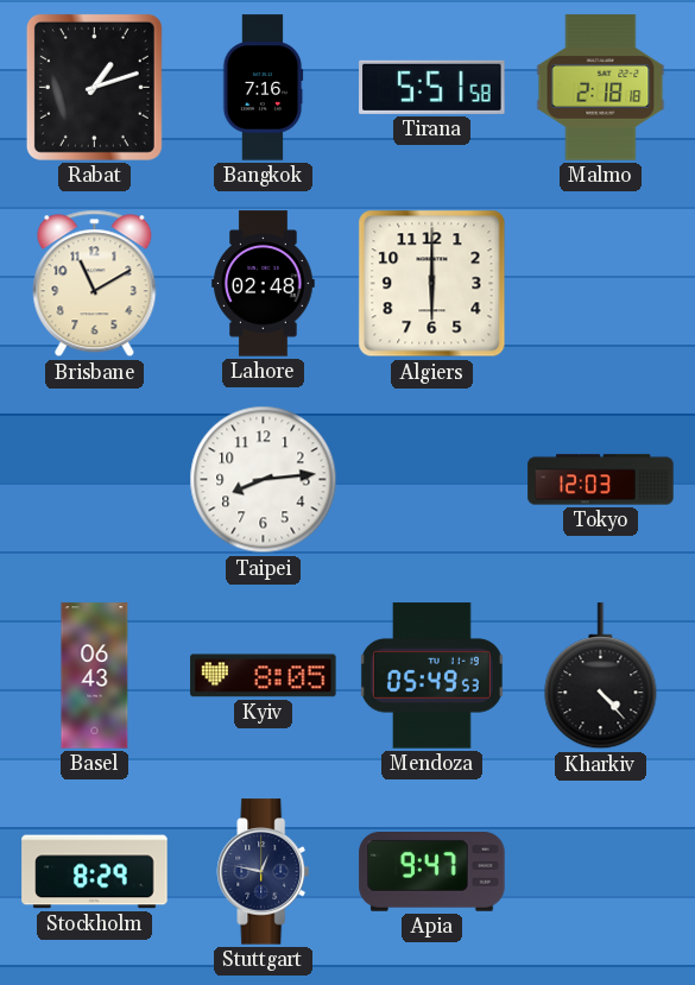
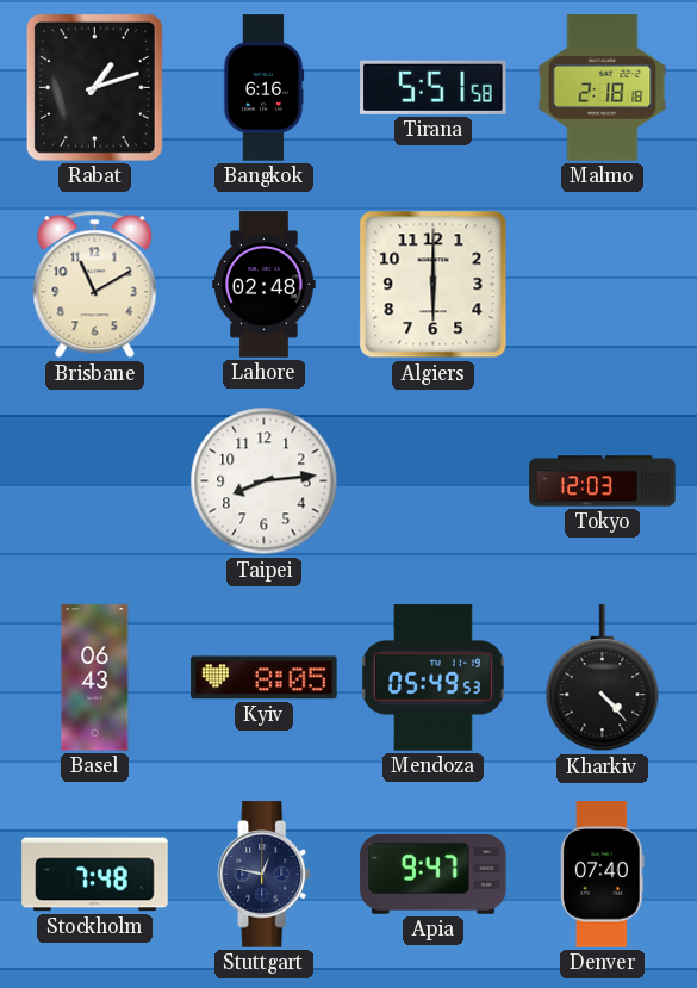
Bangkok: 7:16 -> 6:16 (263, 88)
Stockholm: 8:29 -> 7:48 (95, 875)
Denver: none -> 07:40 (602, 875)
